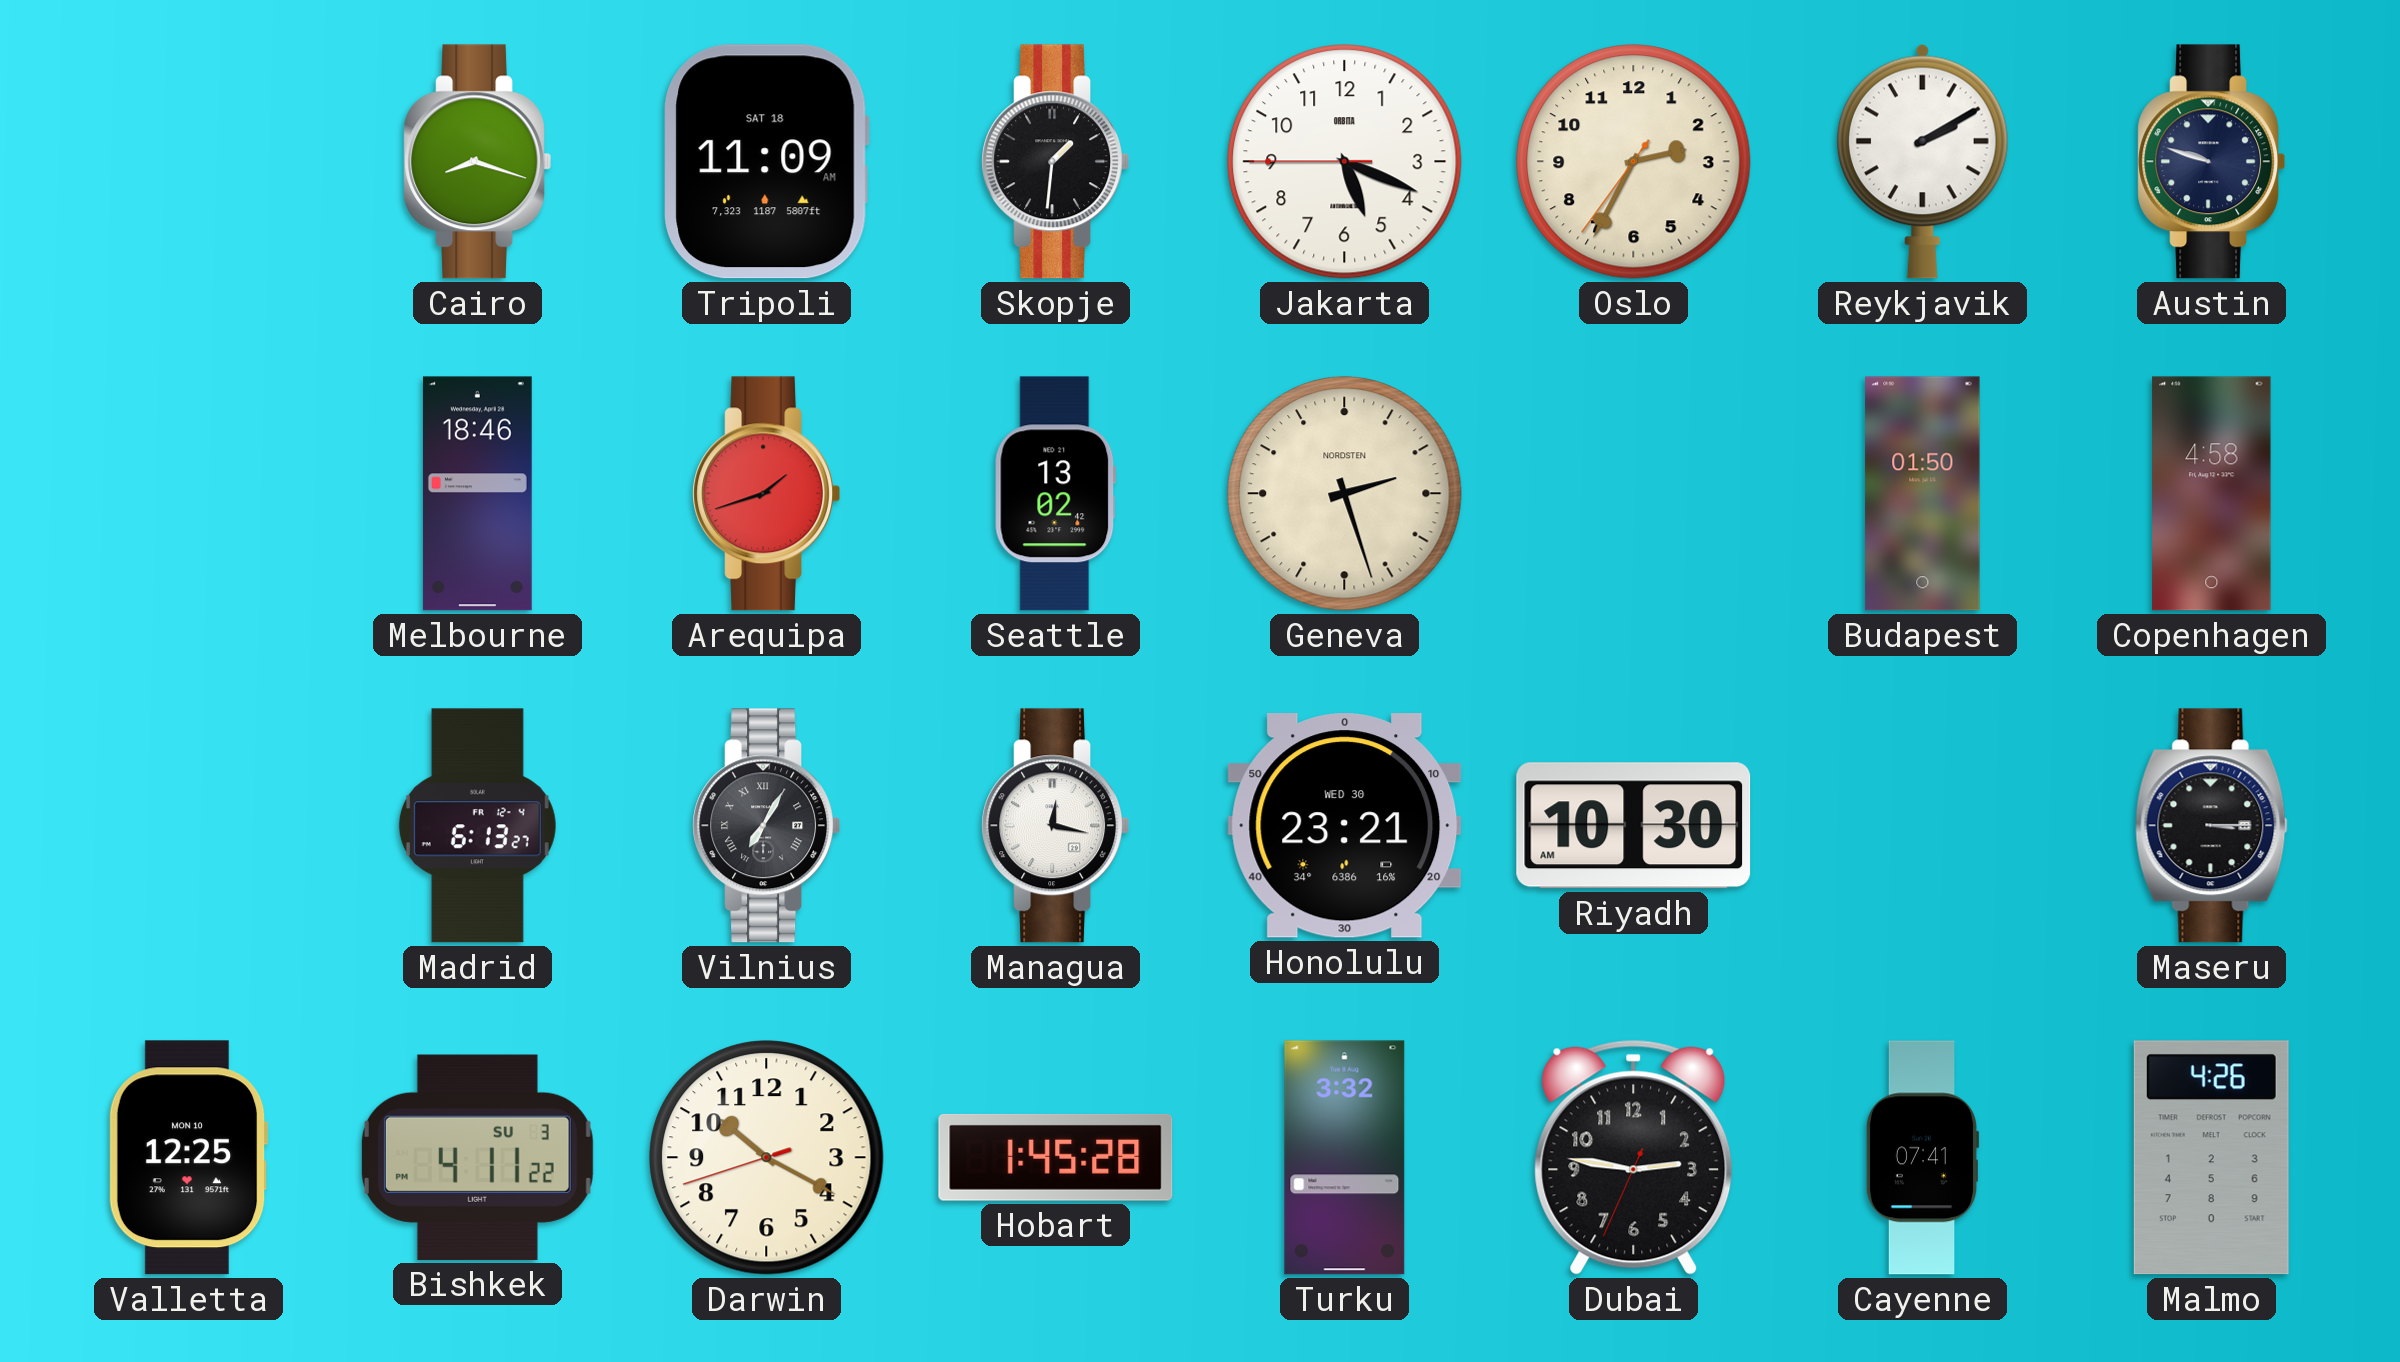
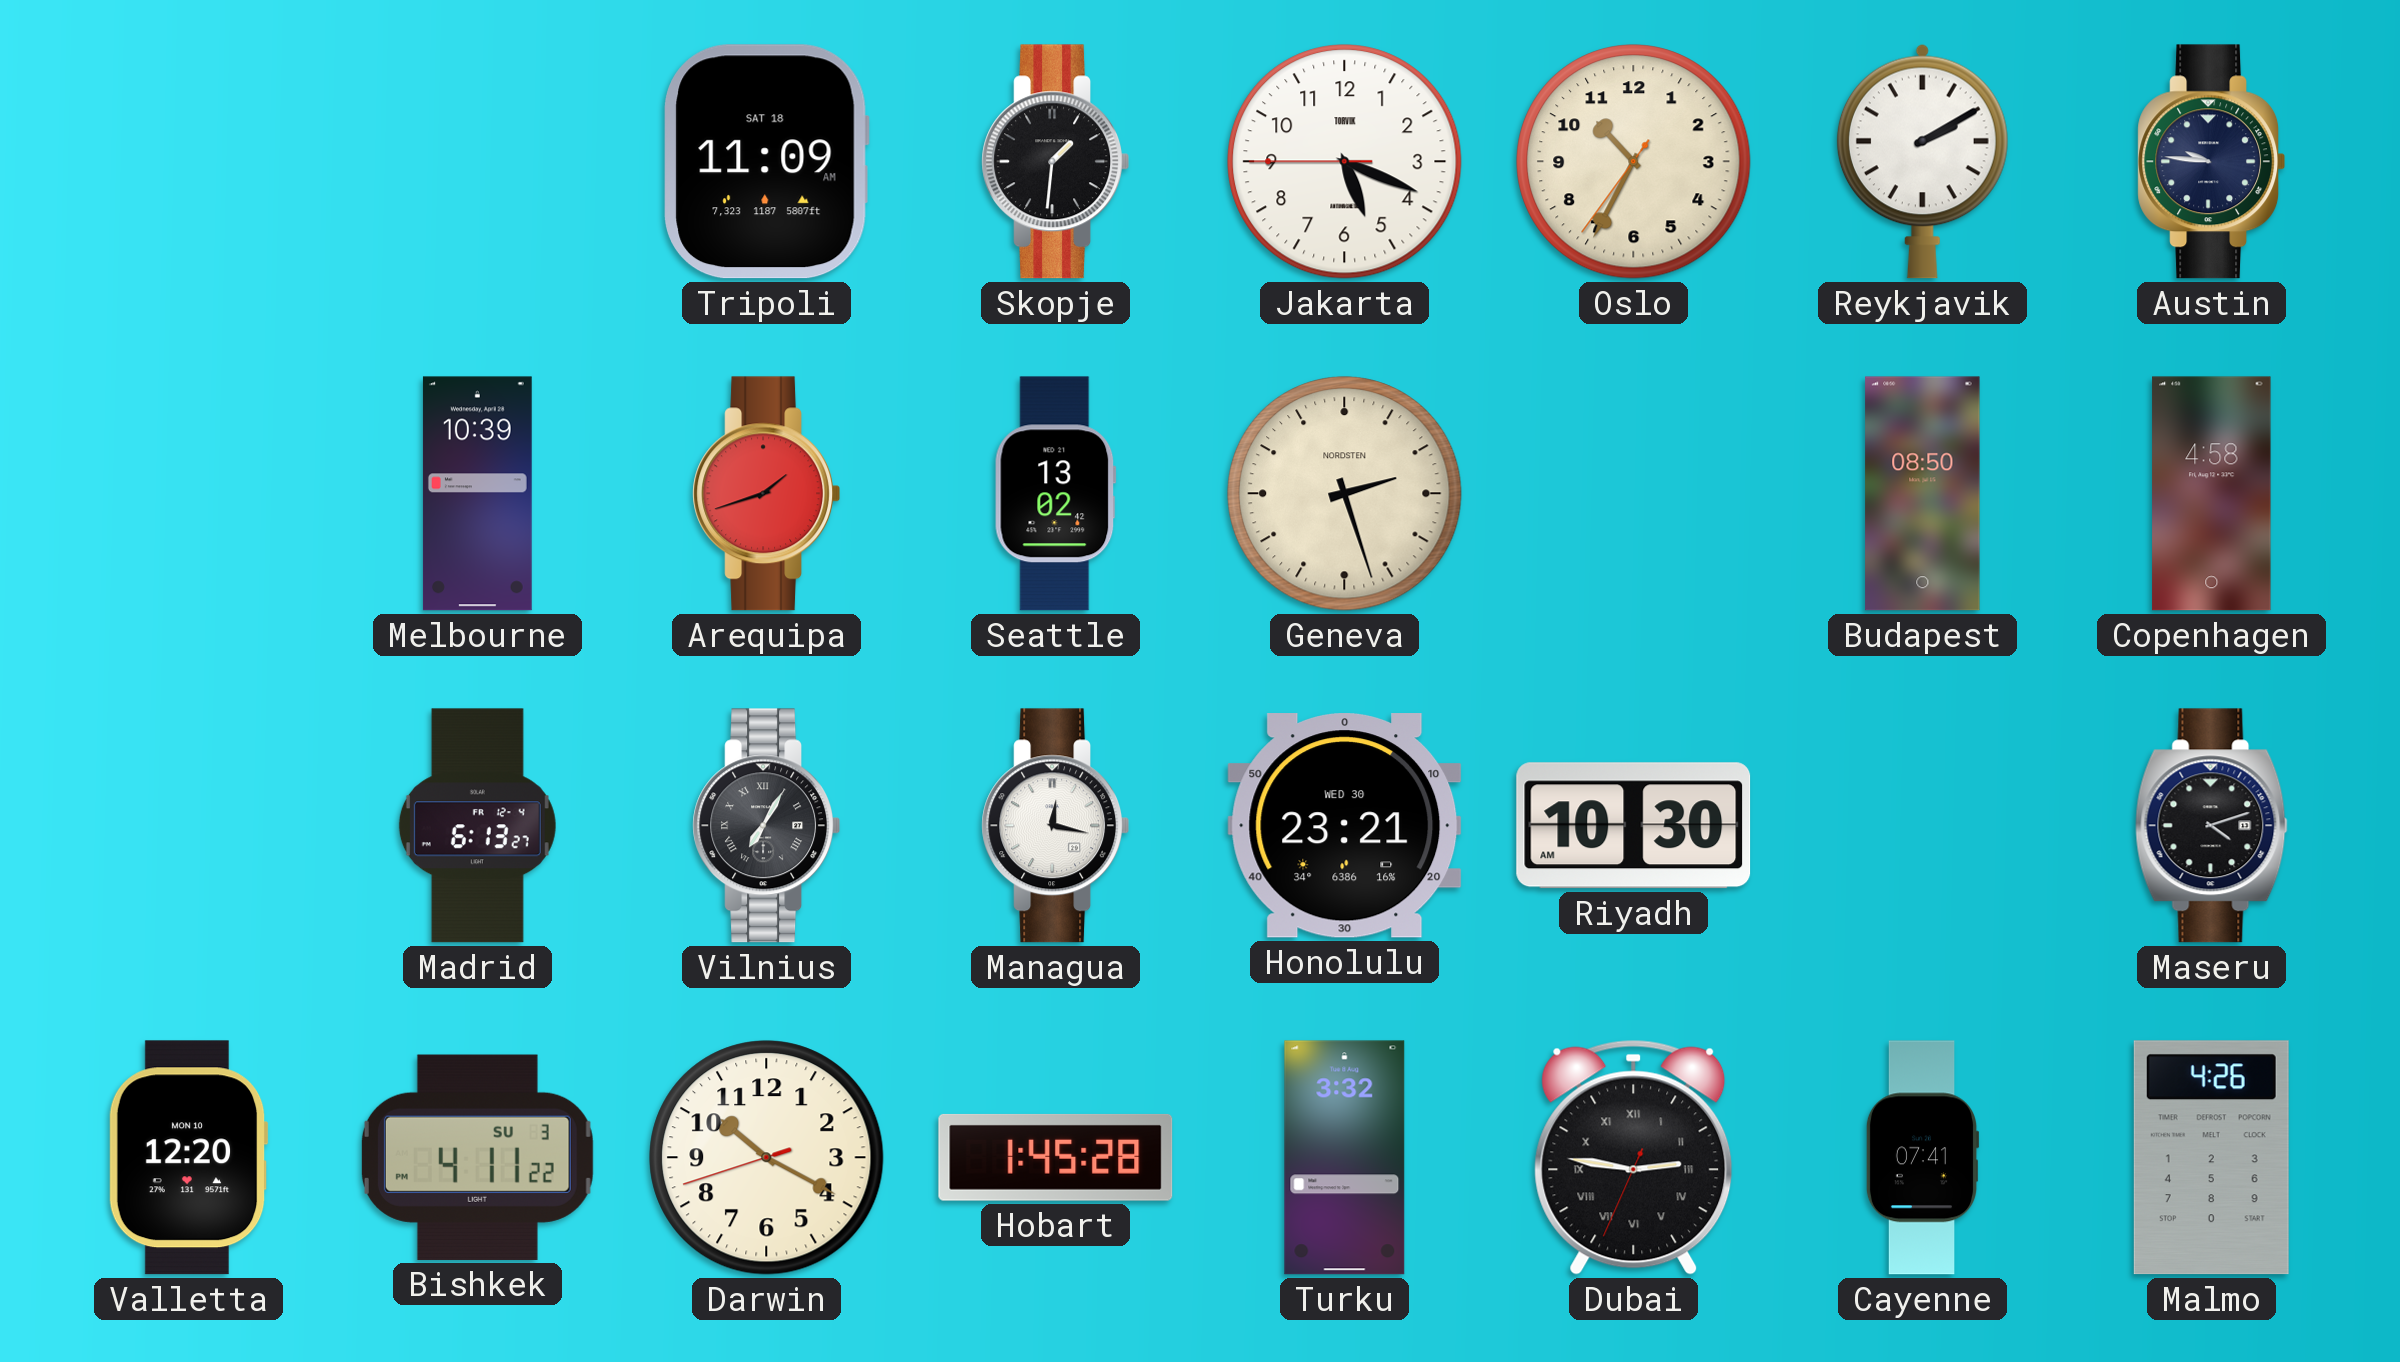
Cairo: 8:18 -> none (477, 162)
Jakarta brand: ORBITA -> TORVIK (1345, 162)
Oslo: 2:34 -> 10:34 (1634, 162)
Austin: 9:48 -> 9:46 (2211, 162)
Melbourne: 18:46 -> 10:39 (477, 494)
Budapest: 01:50 -> 08:50 (1923, 494)
Maseru: 3:15 -> 4:12 (2212, 826)
Valletta: 12:25 -> 12:20 (188, 1158)
Dubai numerals: Arabic -> Roman (1634, 1157)
